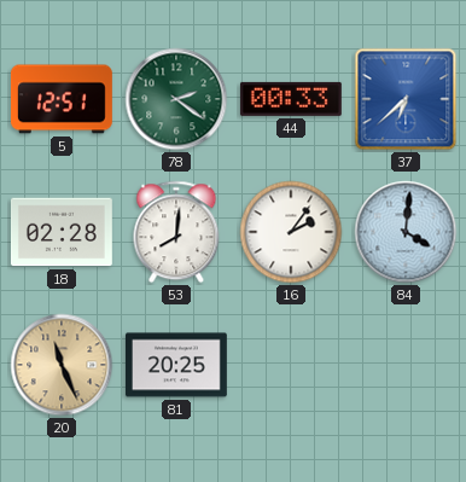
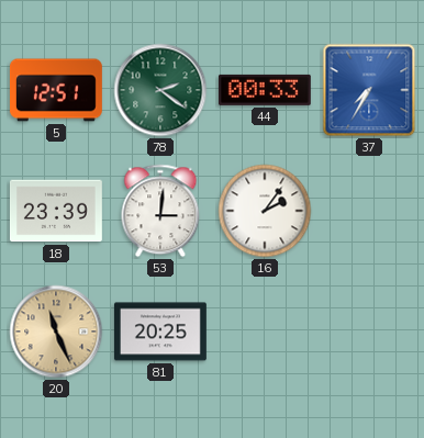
37: 6:38 -> 7:35 (369, 90)
18: 02:28 -> 23:39 (56, 211)
53: 8:01 -> 3:01 (160, 211)
84: 4:01 -> none (406, 232)
